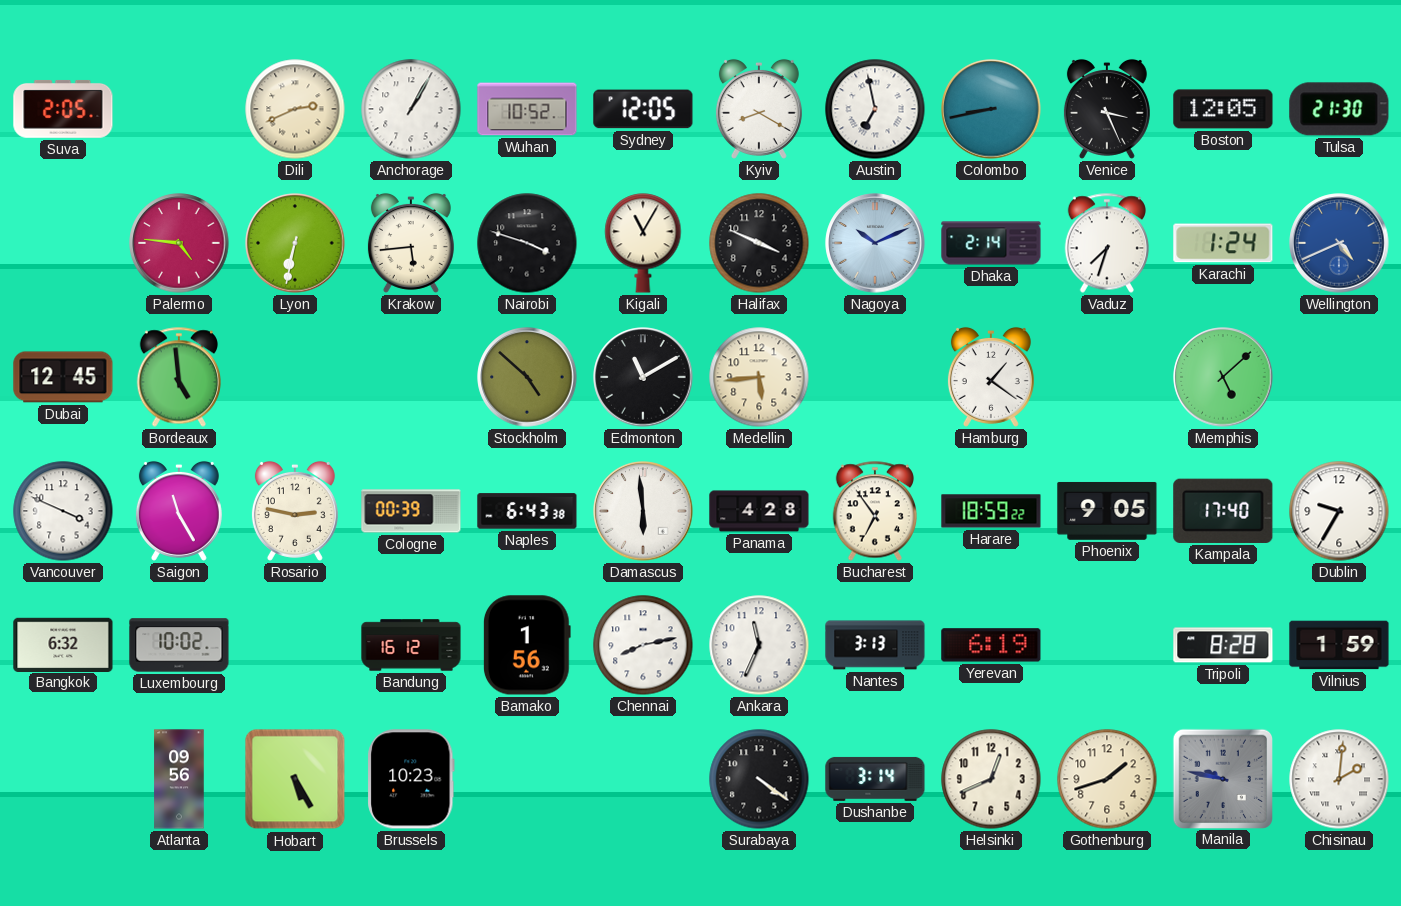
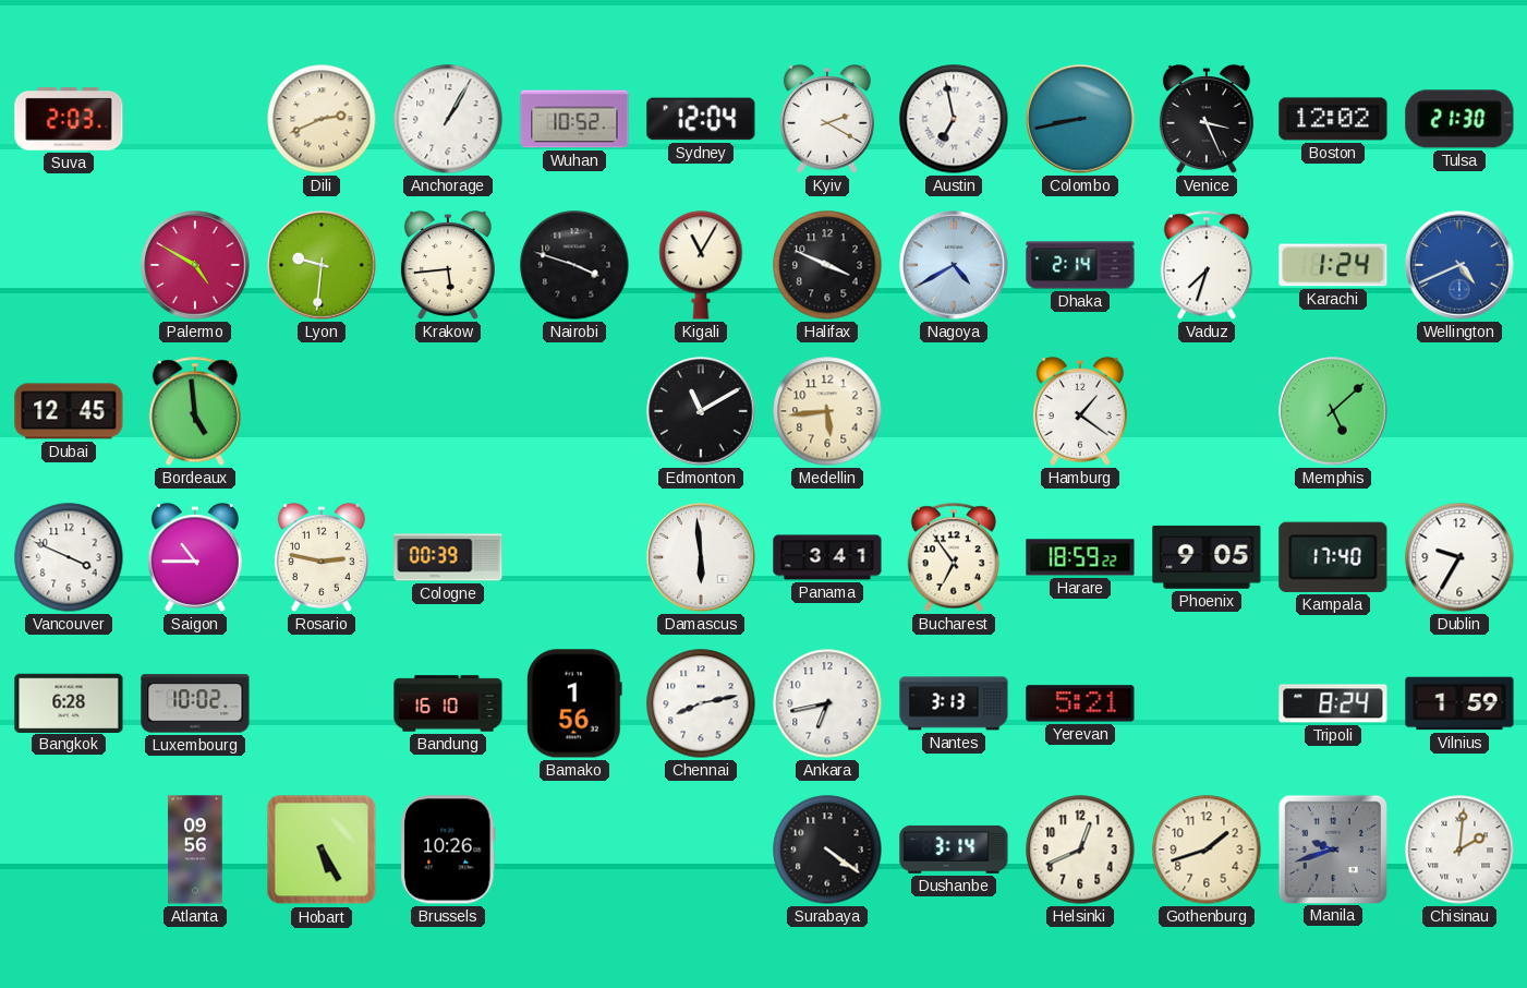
Suva: 2:05 -> 2:03 (69, 119)
Sydney: 12:05 -> 12:04 (701, 119)
Kyiv: 8:20 -> 2:20 (827, 119)
Boston: 12:05 -> 12:02 (1333, 119)
Palermo: 4:46 -> 4:50 (195, 265)
Lyon: 6:32 -> 9:31 (322, 265)
Nagoya: 10:11 -> 4:40 (954, 265)
Stockholm: 4:52 -> none (527, 377)
Saigon: 11:25 -> 10:45 (195, 557)
Naples: 6:43 -> none (527, 511)
Panama: 4:28 -> 3:41 (827, 557)
Bangkok: 6:32 -> 6:28 (69, 702)
Bandung: 16:12 -> 16:10 (448, 703)
Ankara: 11:34 -> 6:43 (827, 703)
Yerevan: 6:19 -> 5:21 (1080, 703)
Tripoli: 8:28 -> 8:24 (1333, 703)
Brussels: 10:23 -> 10:26 (448, 850)
Manila: 9:47 -> 9:42 (1332, 848)
